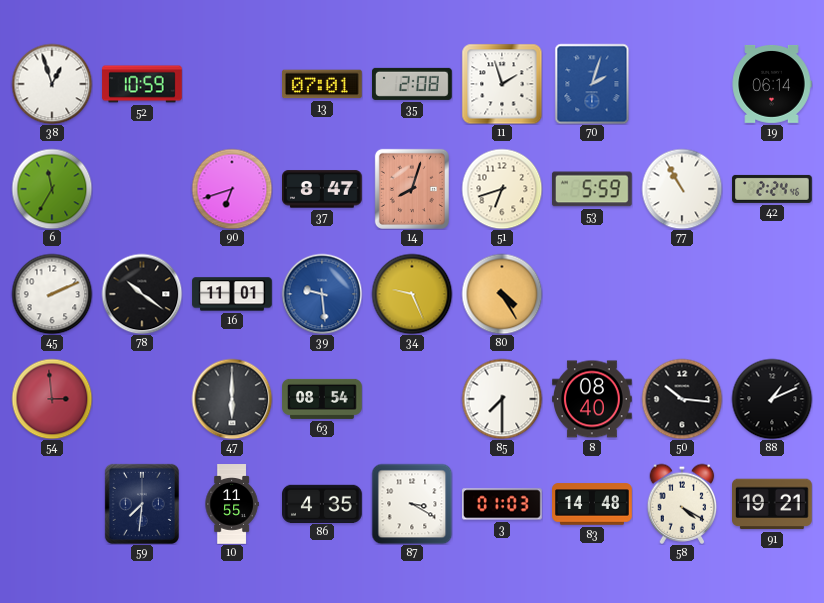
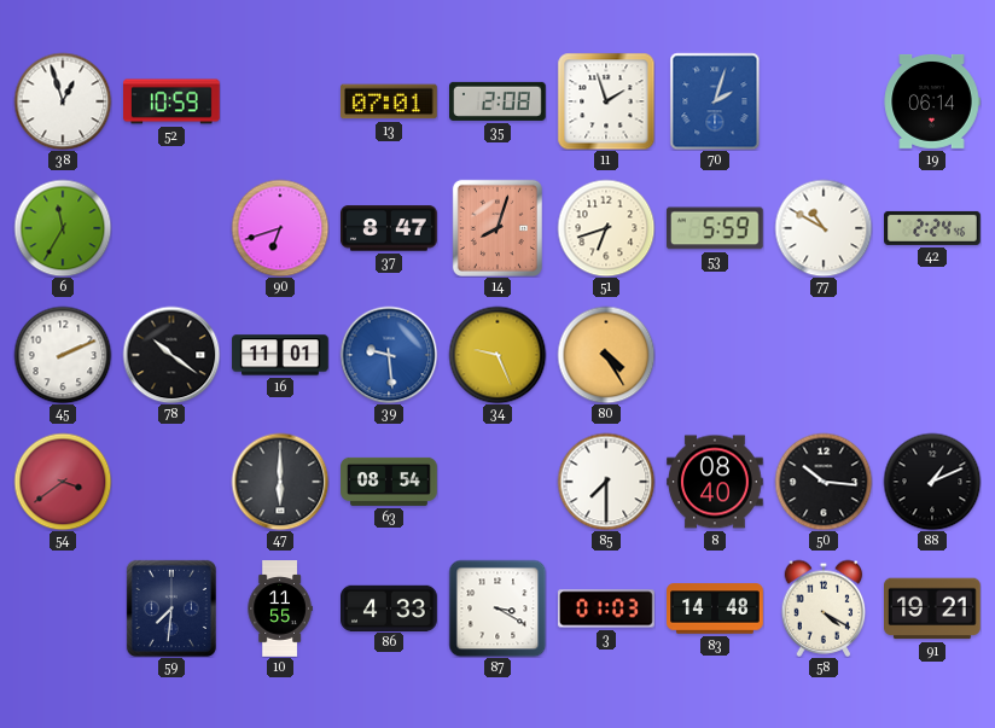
77: 10:55 -> 10:50 (824, 228)
54: 2:59 -> 3:39 (63, 482)
86: 4:35 -> 4:33 (390, 607)
